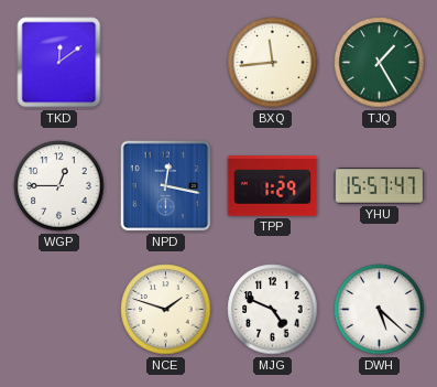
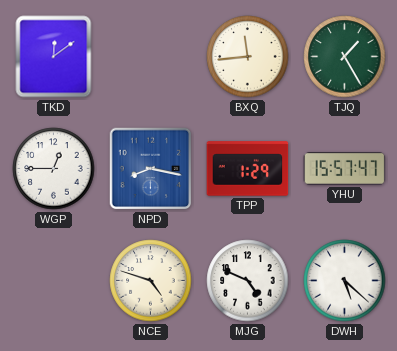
NPD: 12:17 -> 8:17 (151, 169)
NCE: 1:48 -> 4:48 (151, 281)
